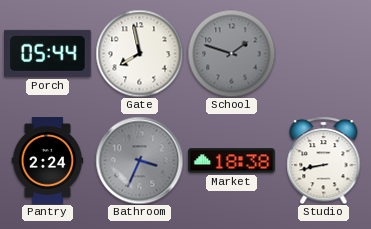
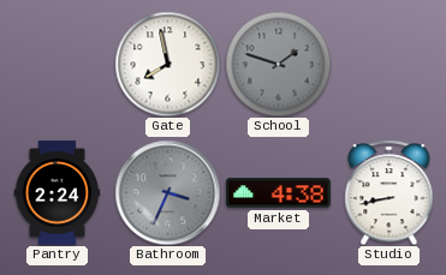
Porch: 05:44 -> none (48, 53)
Market: 18:38 -> 4:38 (279, 193)
